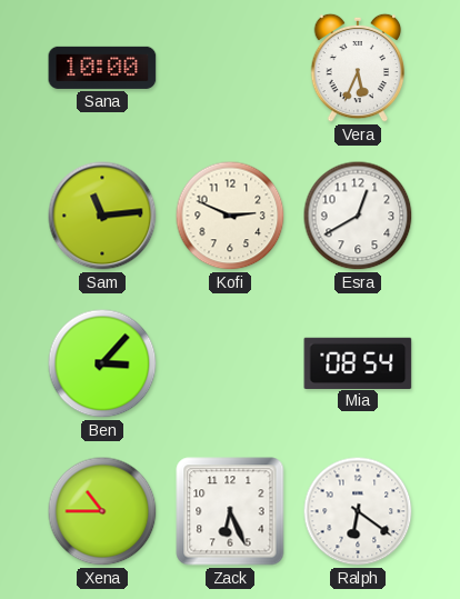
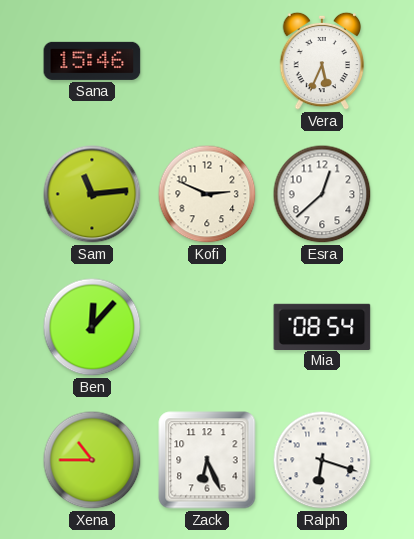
Sana: 10:00 -> 15:46 (92, 61)
Esra: 12:40 -> 12:38 (322, 194)
Ben: 3:07 -> 12:07 (92, 327)
Ralph: 6:21 -> 6:18 (322, 460)
